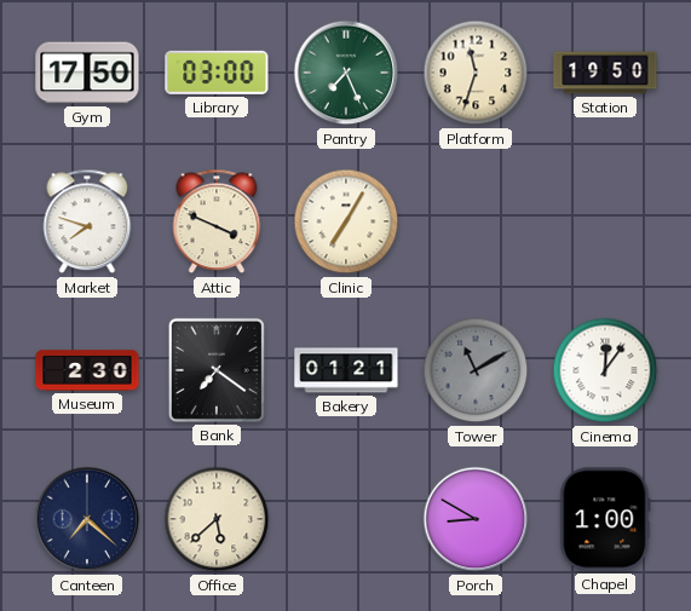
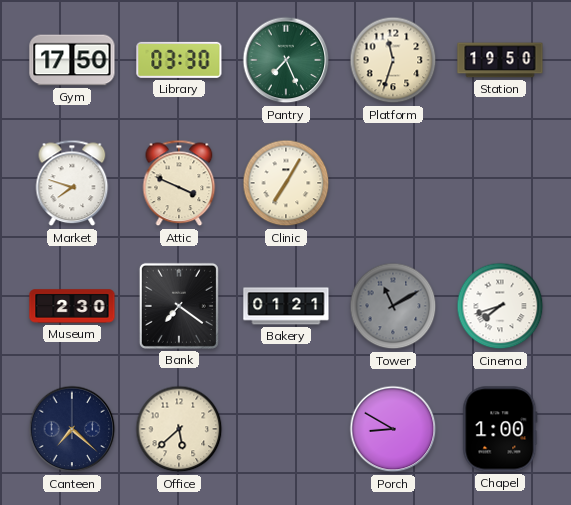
Library: 03:00 -> 03:30 (179, 60)
Cinema: 12:06 -> 7:42 (500, 306)
